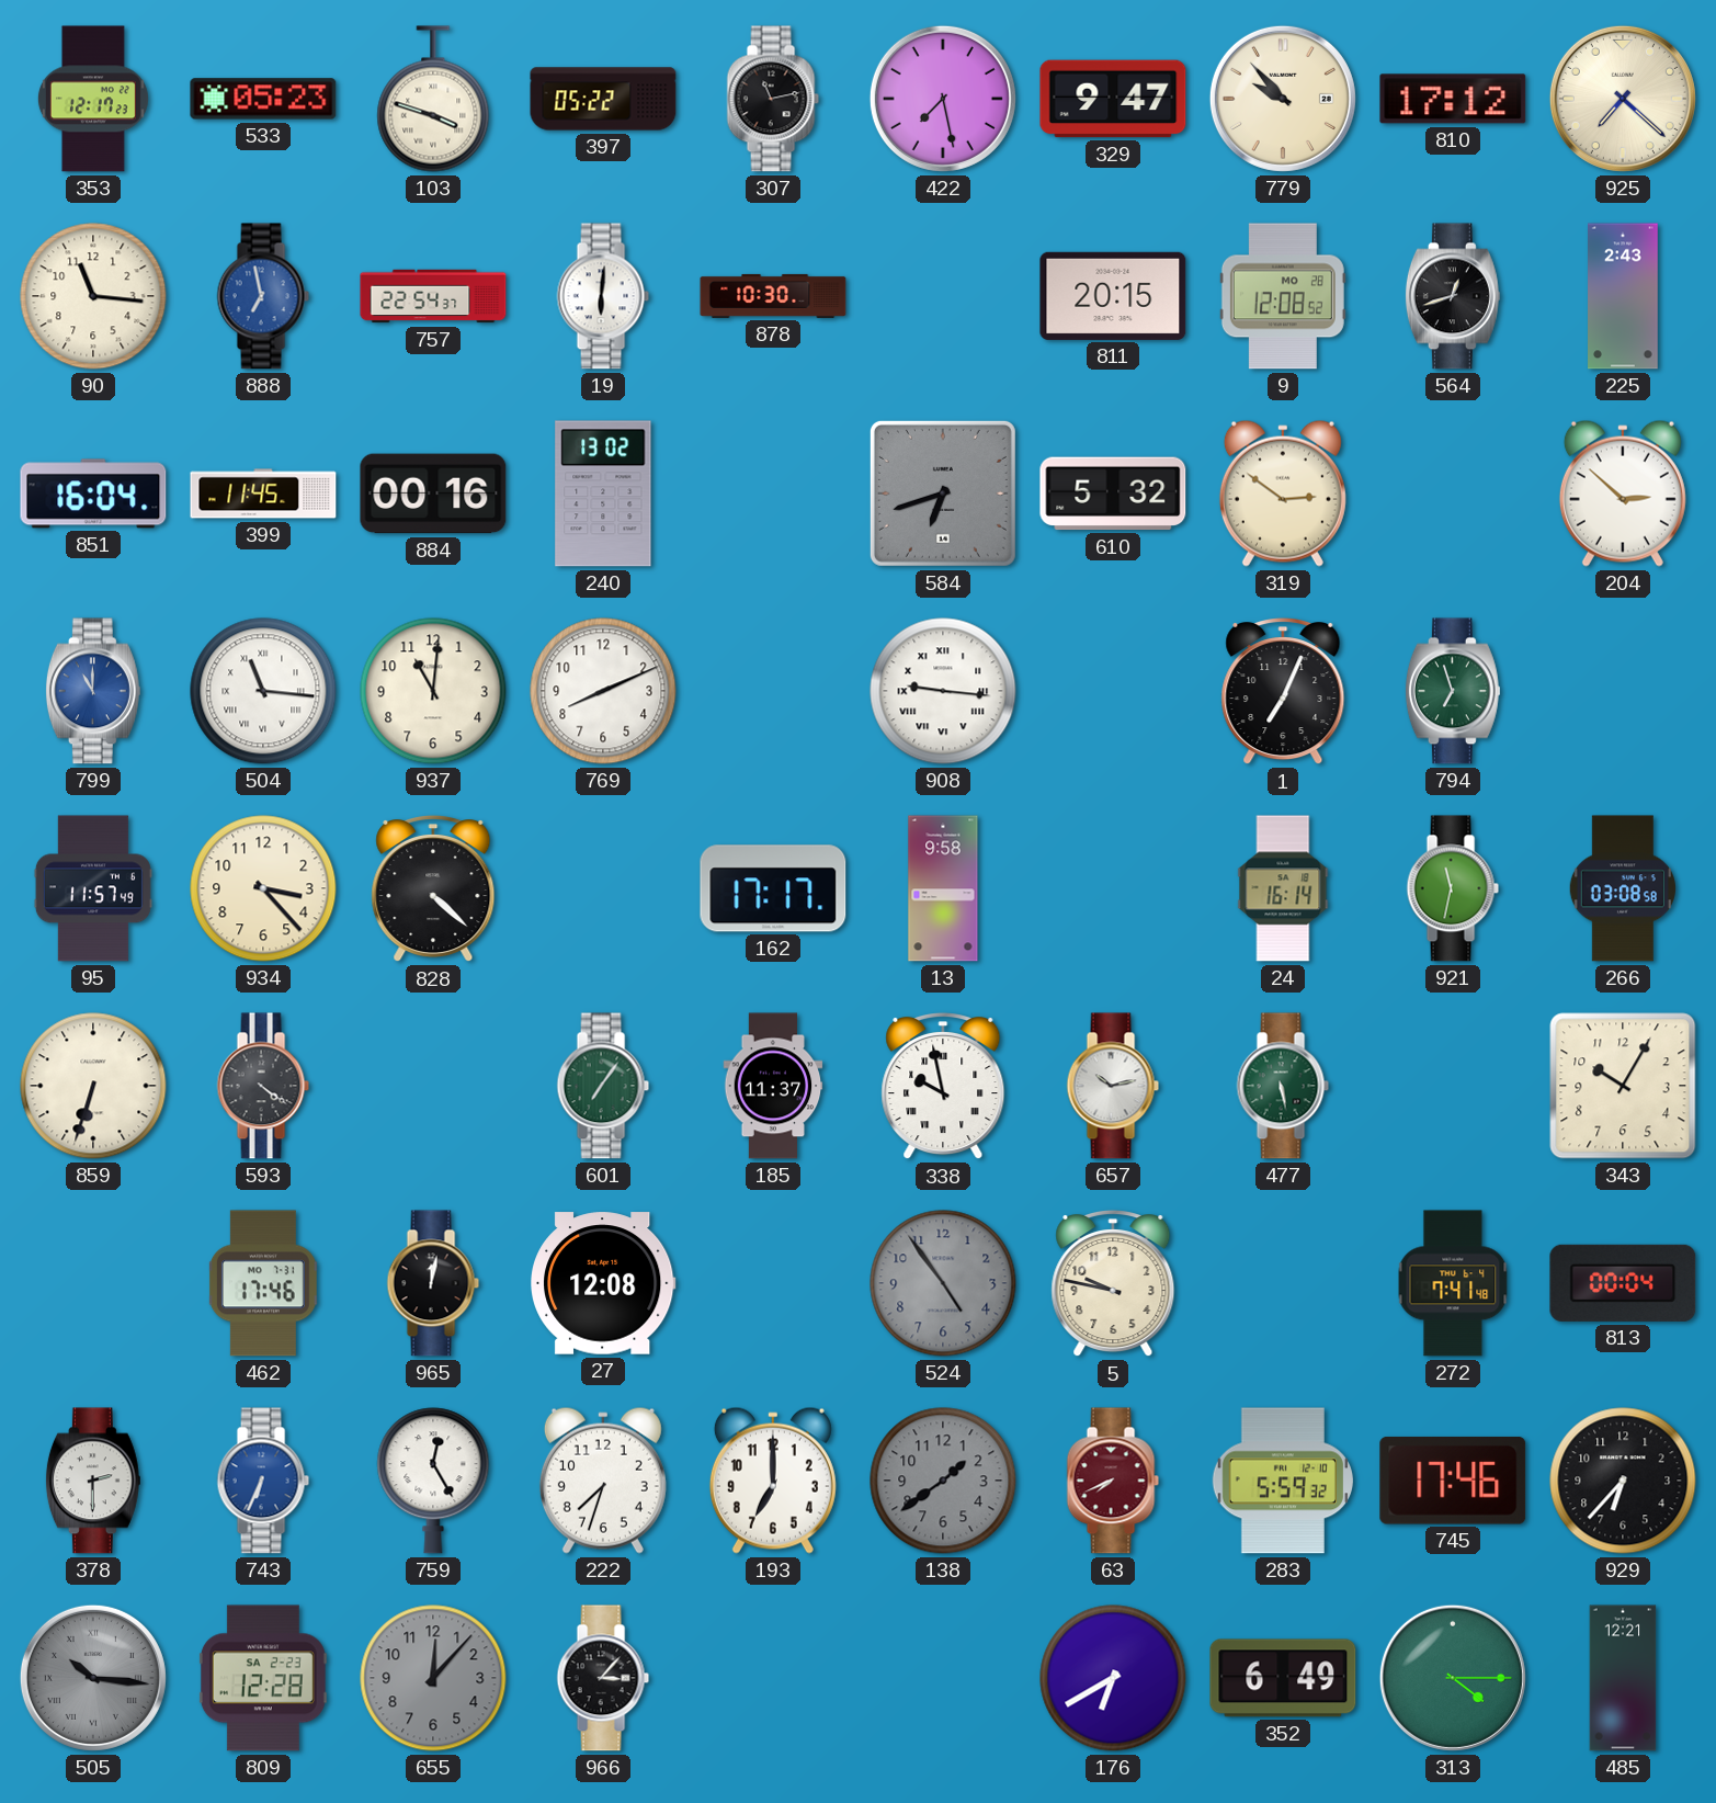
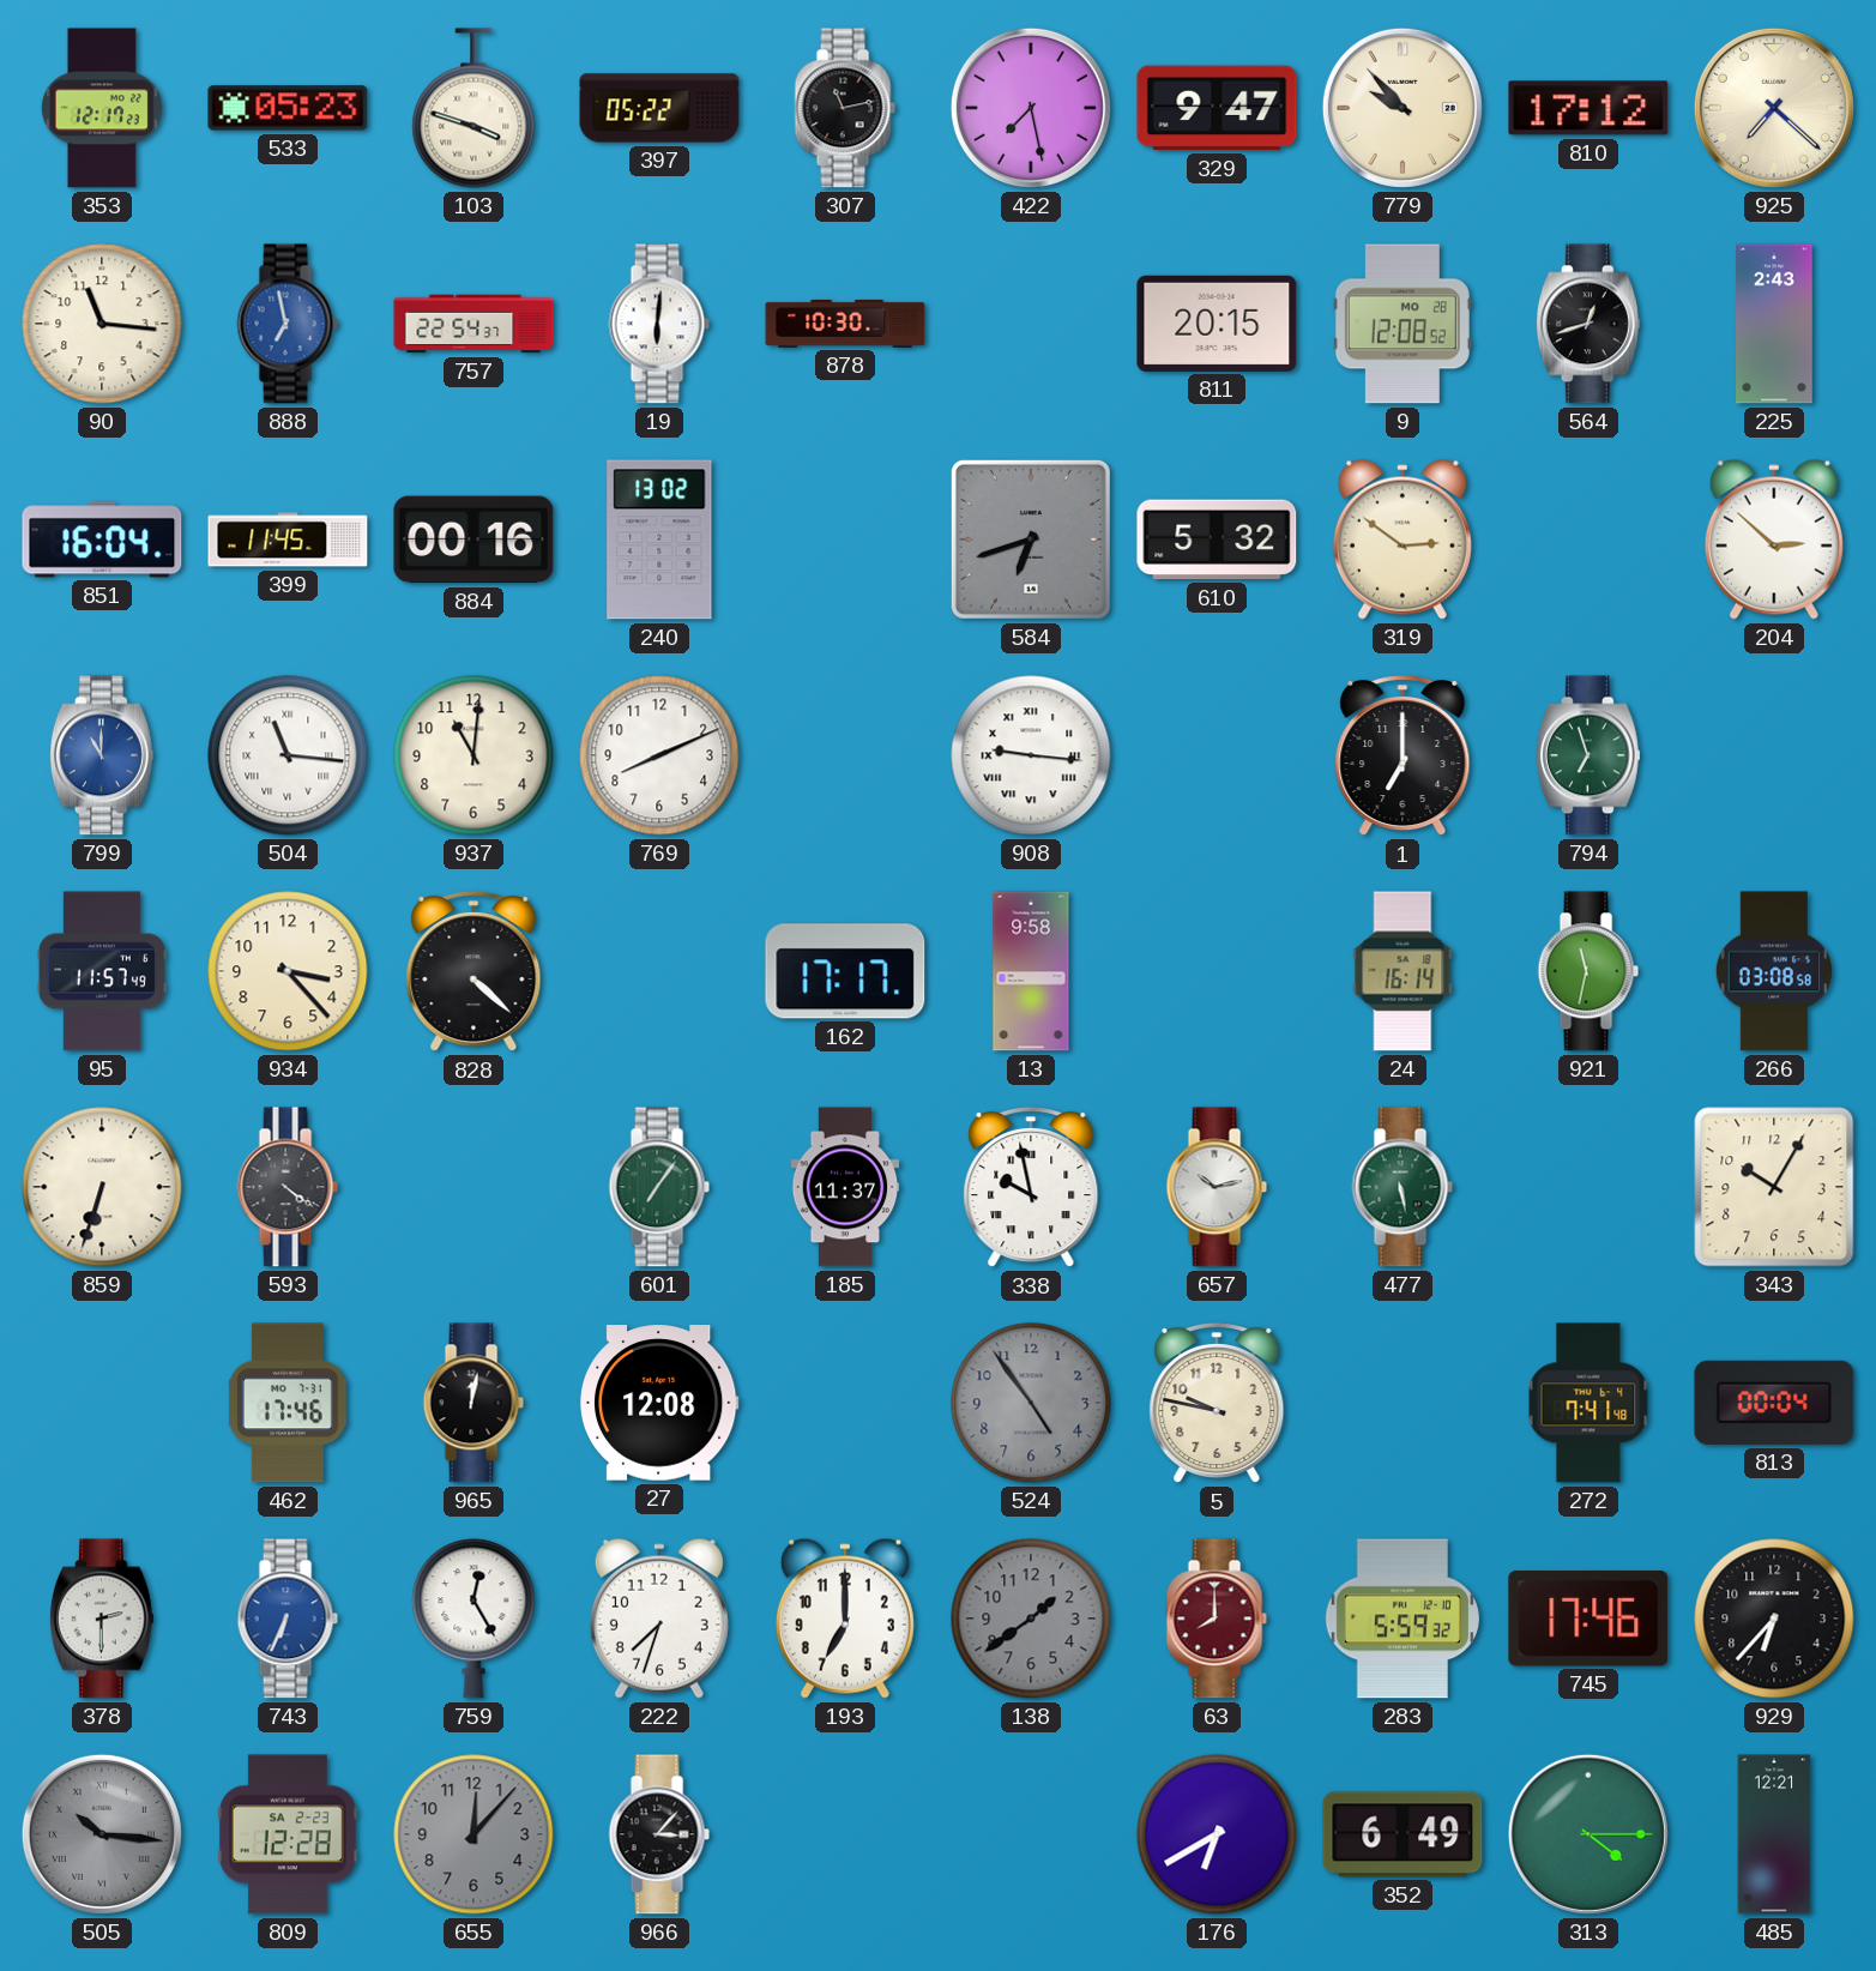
1: 7:04 -> 7:00 (1403, 755)
63: 7:41 -> 8:00 (1217, 1619)
